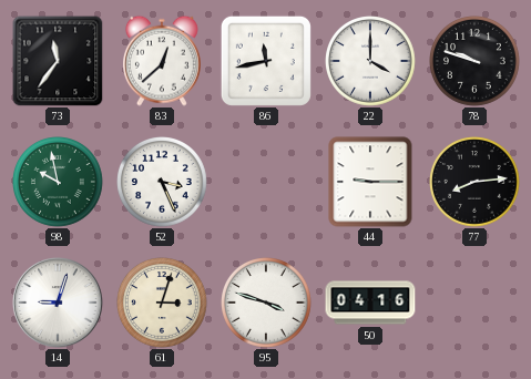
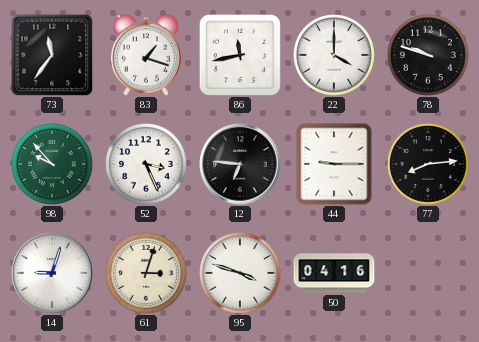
83: 12:38 -> 1:18 (146, 55)
98: 9:58 -> 9:53 (53, 165)
12: none -> 6:46 (240, 164)
